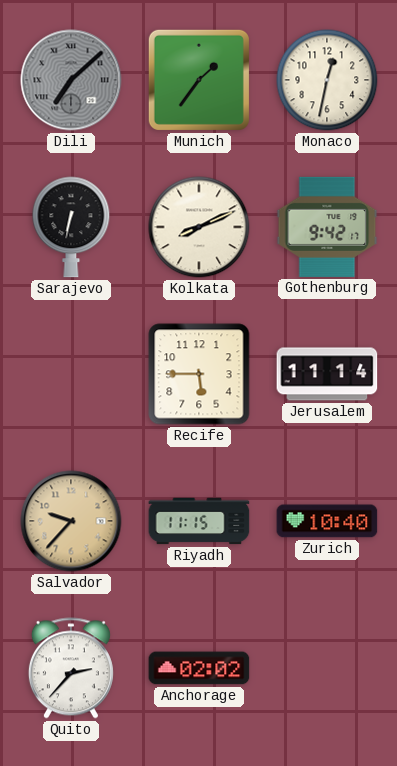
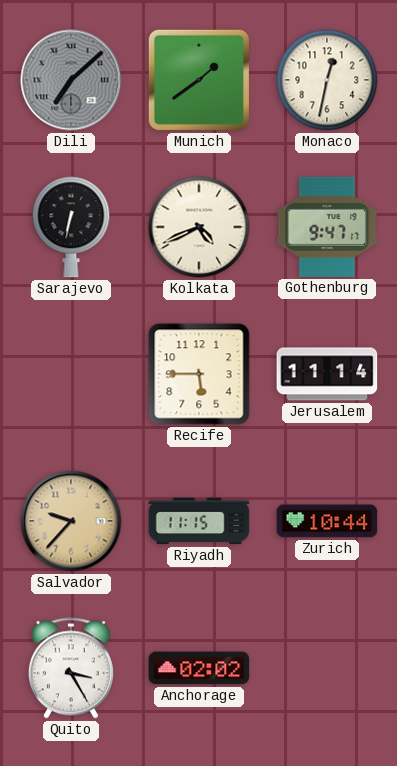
Munich: 1:36 -> 1:39 (199, 80)
Kolkata: 8:11 -> 4:41 (199, 227)
Gothenburg: 9:42 -> 9:47 (327, 227)
Zurich: 10:40 -> 10:44 (327, 521)
Quito: 2:37 -> 3:25 (71, 668)
